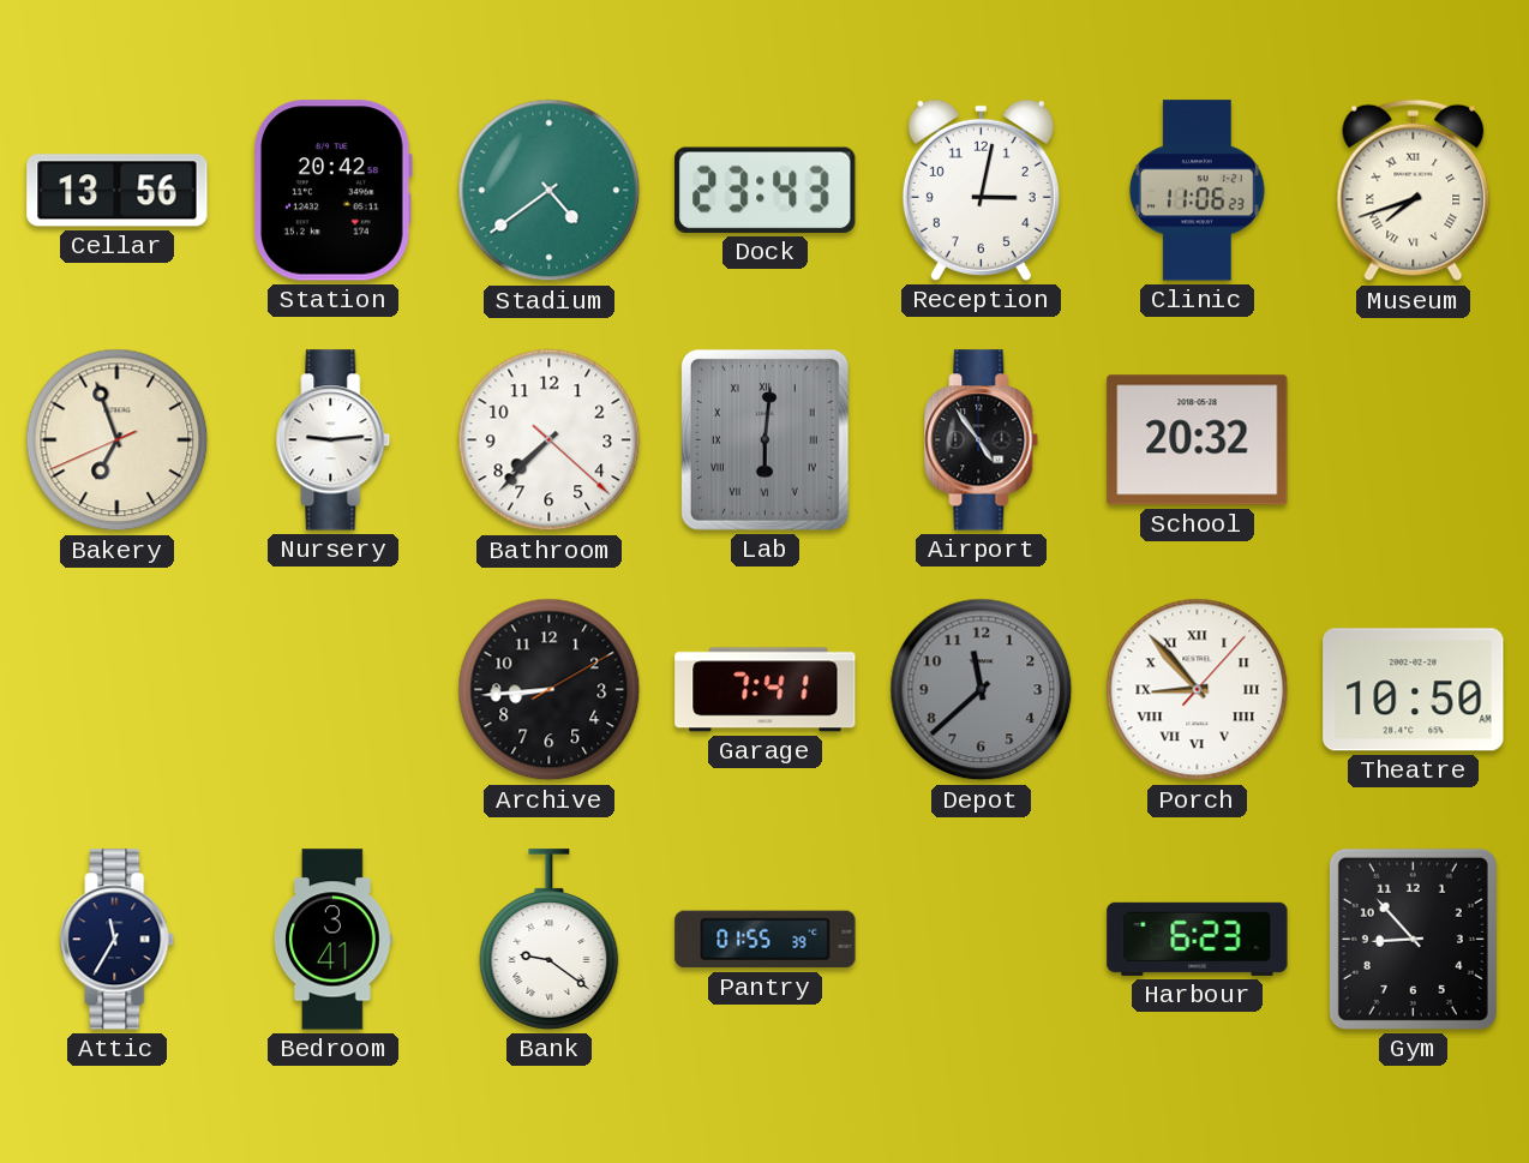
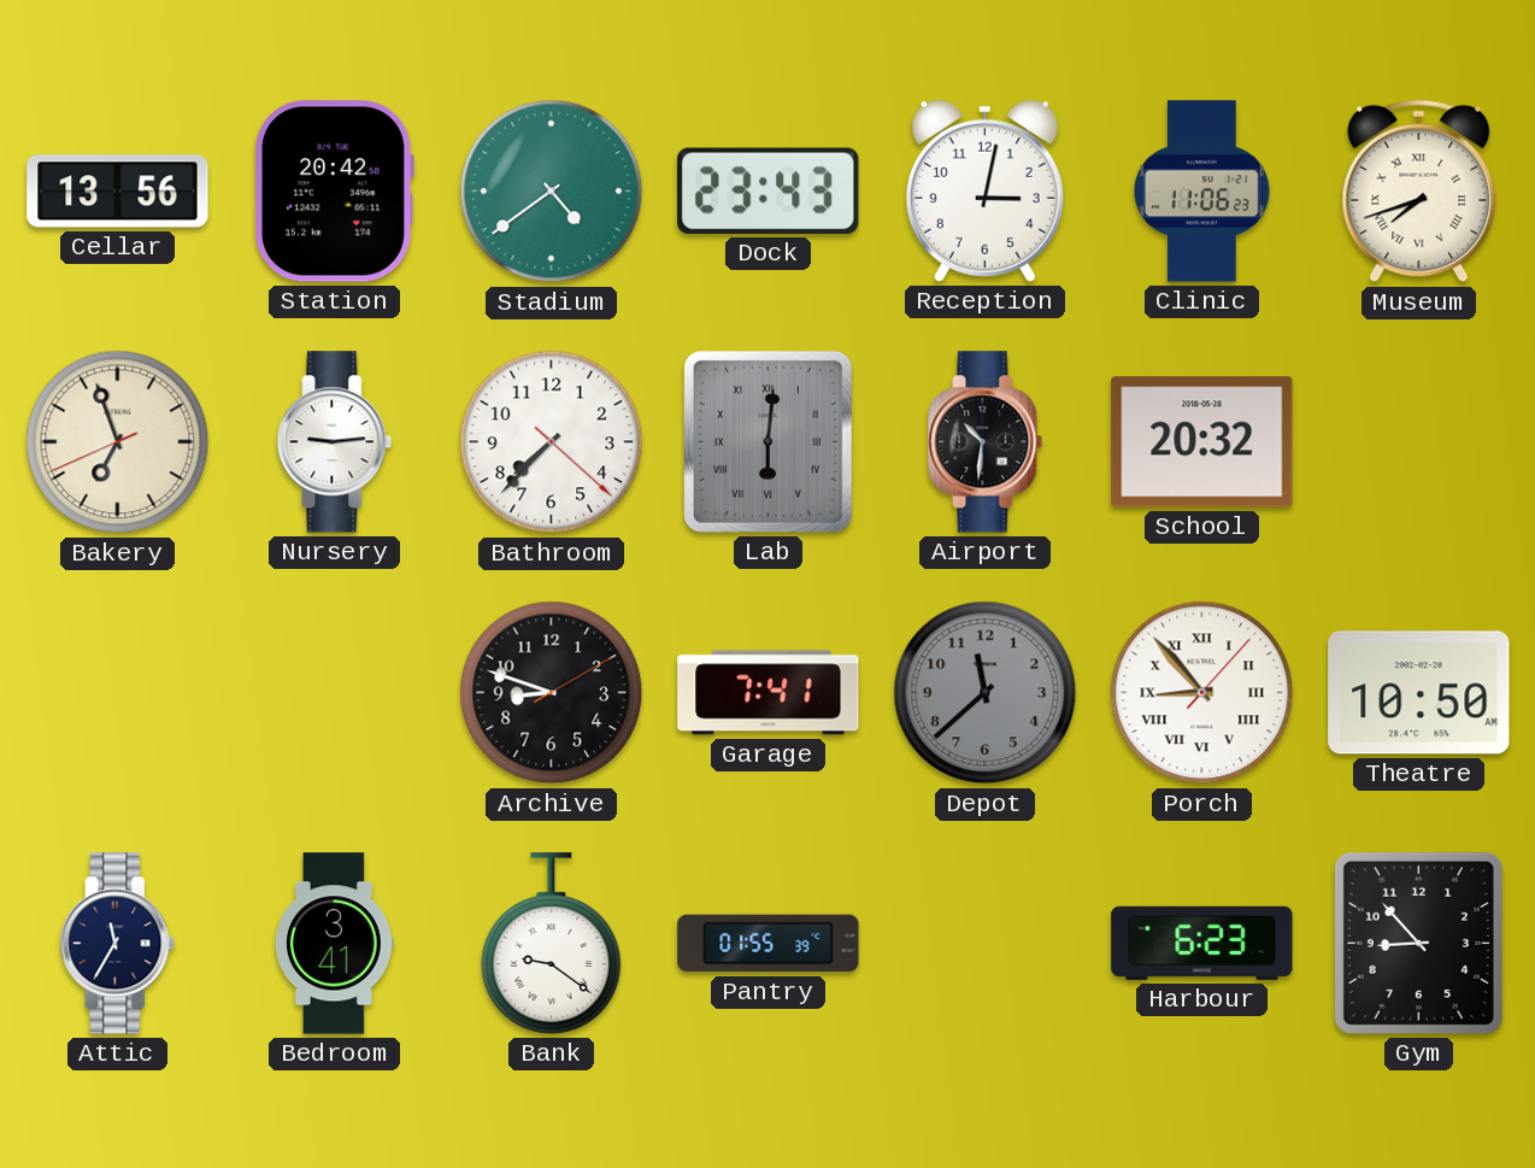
Airport: 4:54 -> 10:31 (986, 442)
Archive: 8:44 -> 8:48 (552, 693)
